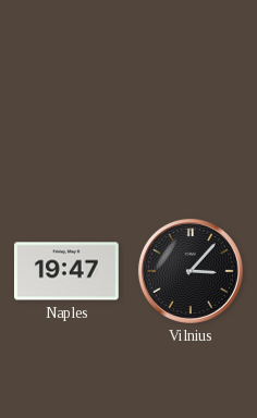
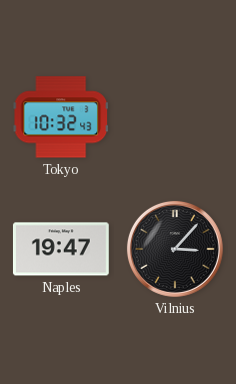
Tokyo: none -> 10:32 (61, 117)
